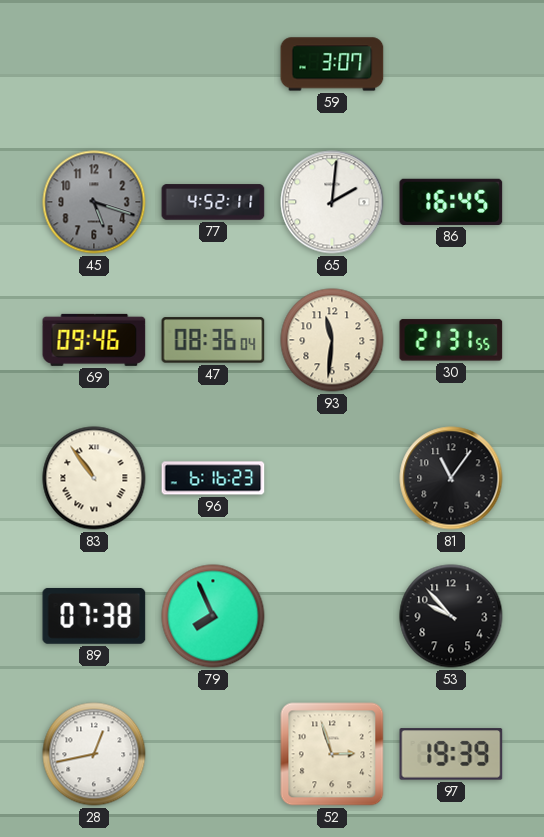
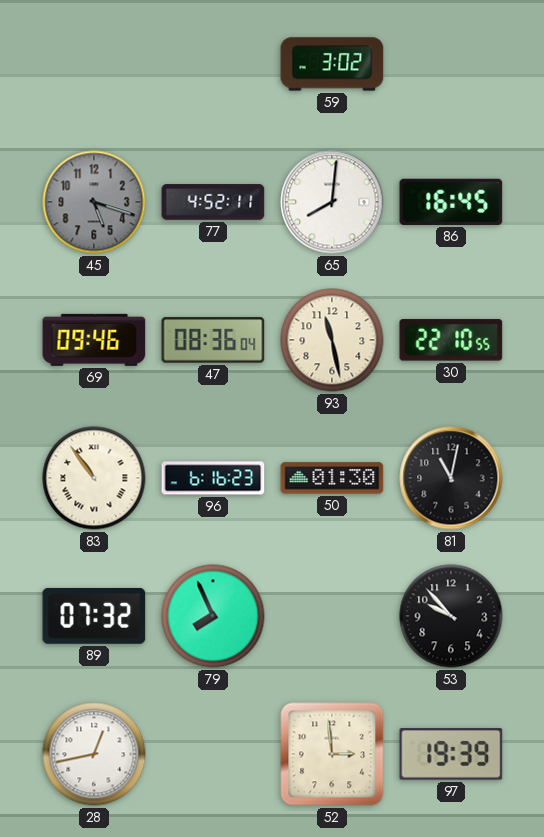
59: 3:07 -> 3:02 (332, 64)
65: 2:01 -> 8:01 (332, 202)
93: 11:31 -> 11:28 (332, 340)
30: 21:31 -> 22:10 (451, 340)
50: none -> 01:30 (332, 478)
81: 11:06 -> 11:02 (451, 478)
89: 07:38 -> 07:32 (94, 616)
52: 2:57 -> 2:59 (332, 754)
